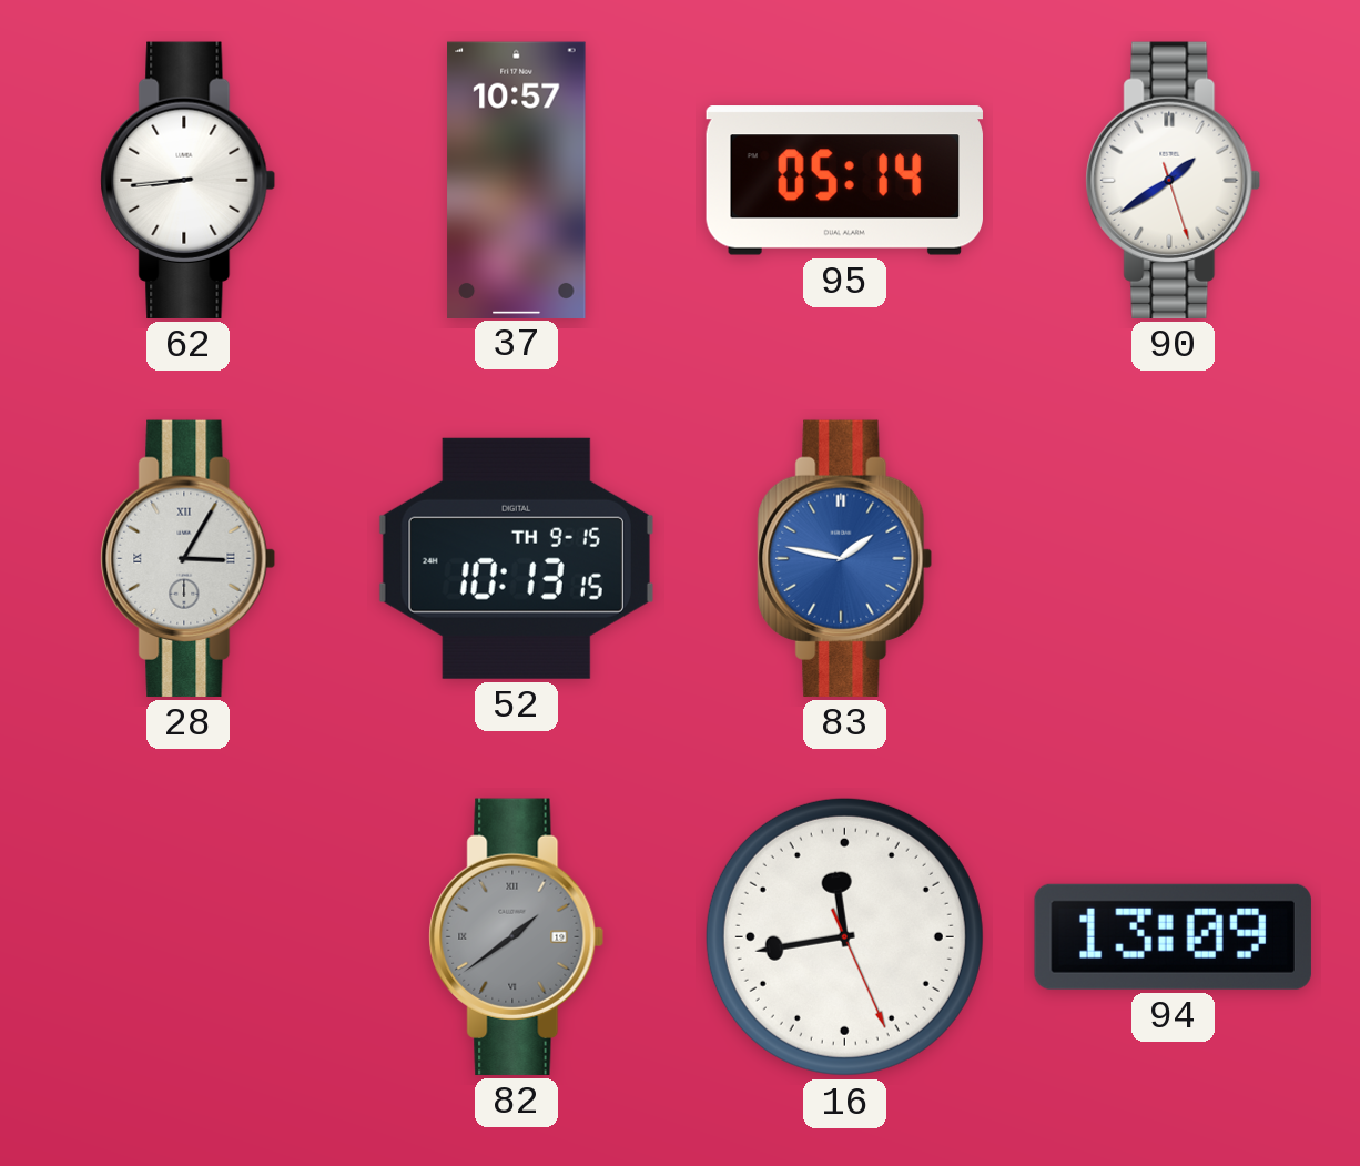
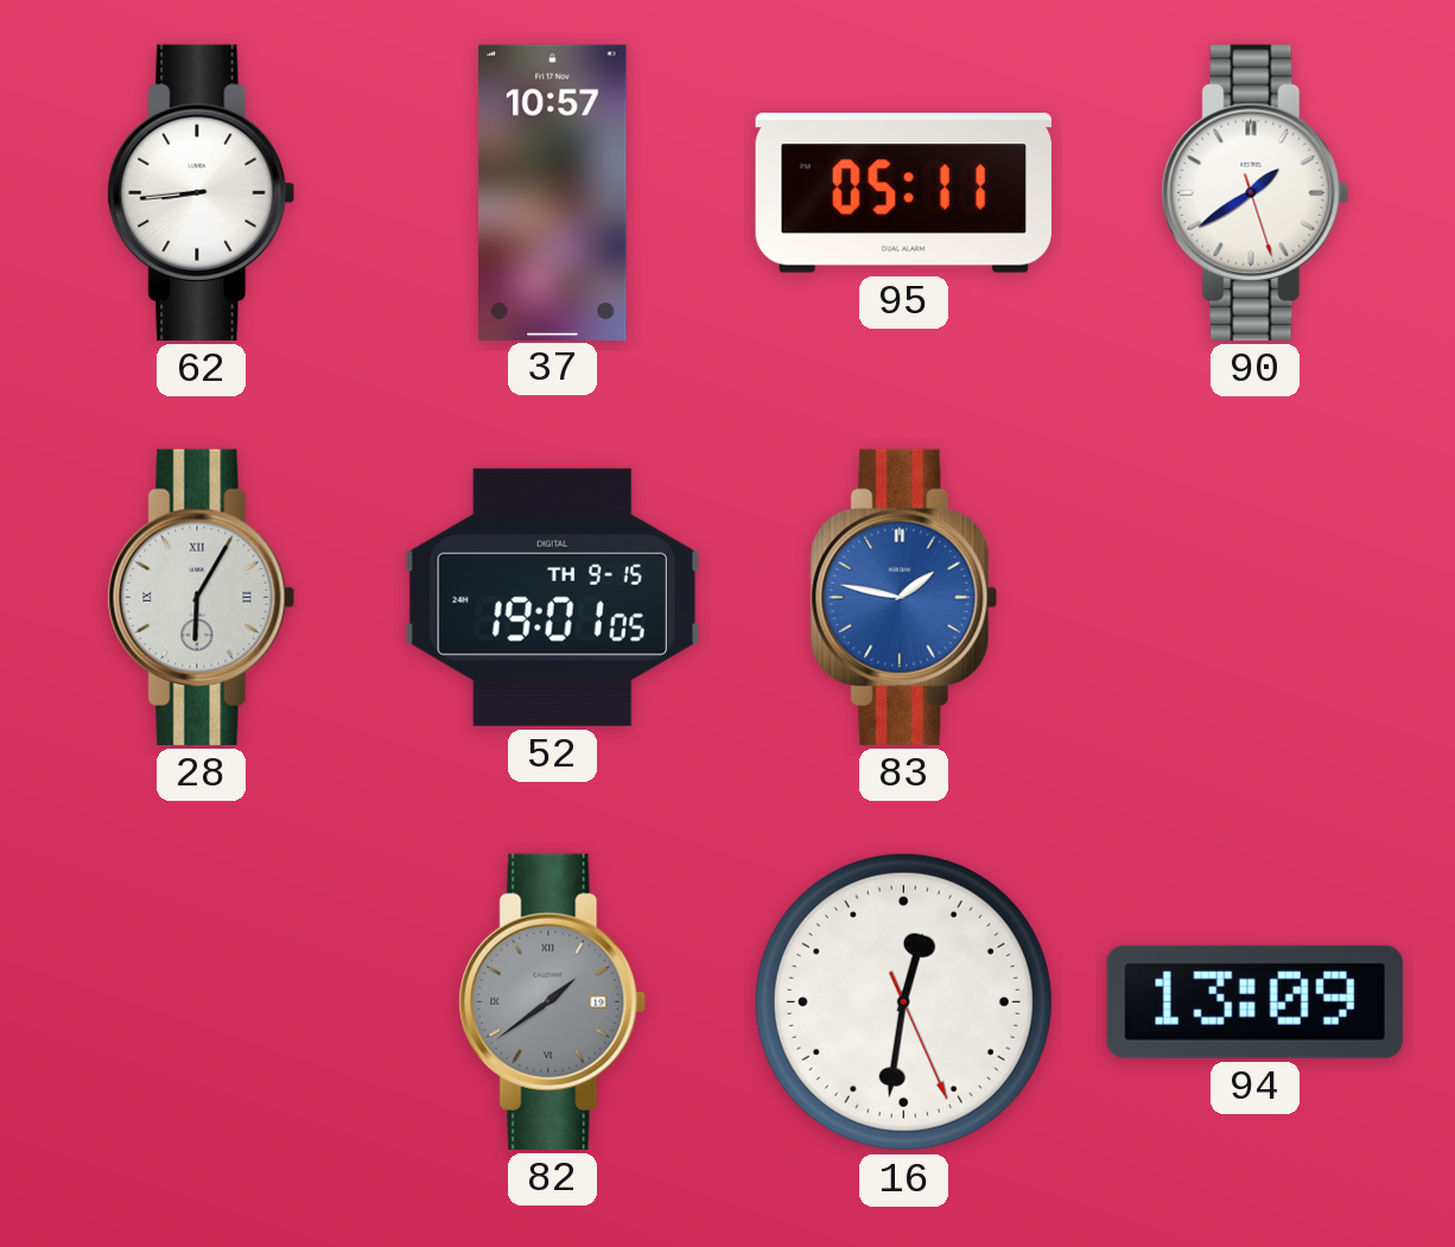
95: 05:14 -> 05:11 (903, 193)
28: 3:05 -> 6:05 (202, 597)
52: 10:13 -> 19:01 (552, 597)
16: 11:43 -> 12:31 (903, 1001)
